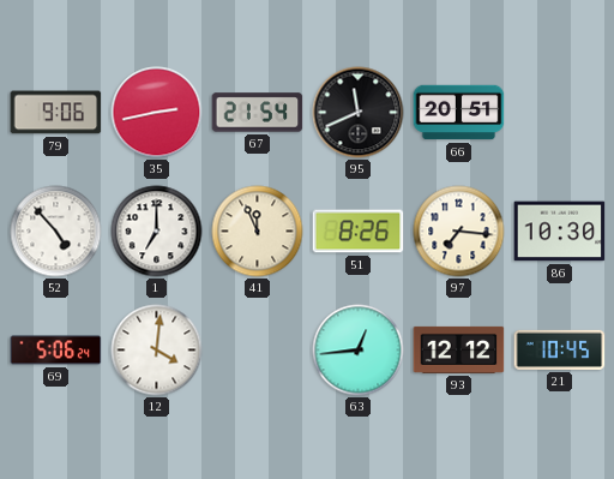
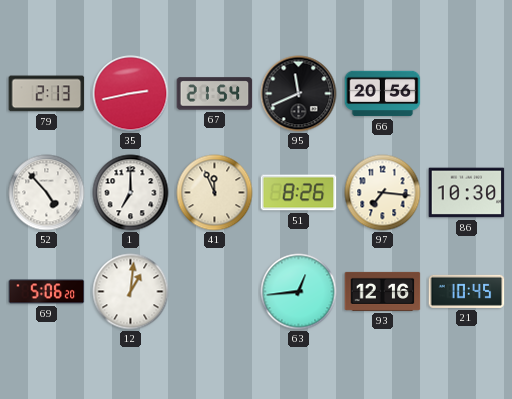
79: 9:06 -> 2:13 (47, 94)
66: 20:51 -> 20:56 (383, 94)
69: 5:06:24 -> 5:06:20 (47, 292)
12: 4:01 -> 1:01 (131, 292)
93: 12:12 -> 12:16 (383, 291)
